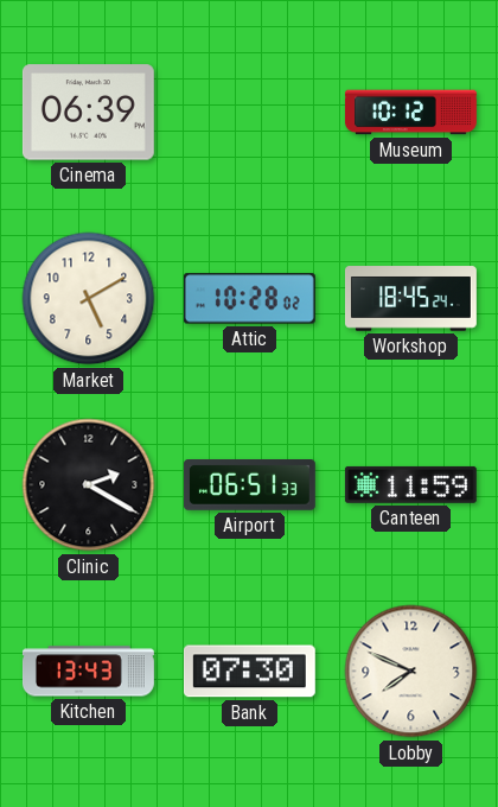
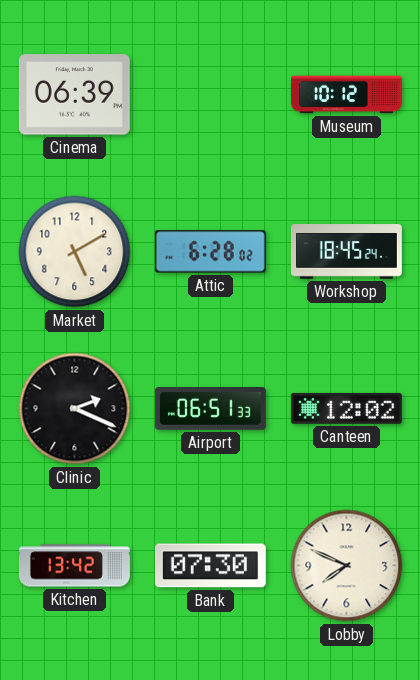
Attic: 10:28 -> 6:28 (210, 252)
Clinic: 2:20 -> 2:19 (75, 409)
Canteen: 11:59 -> 12:02 (346, 408)
Kitchen: 13:43 -> 13:42 (75, 566)
